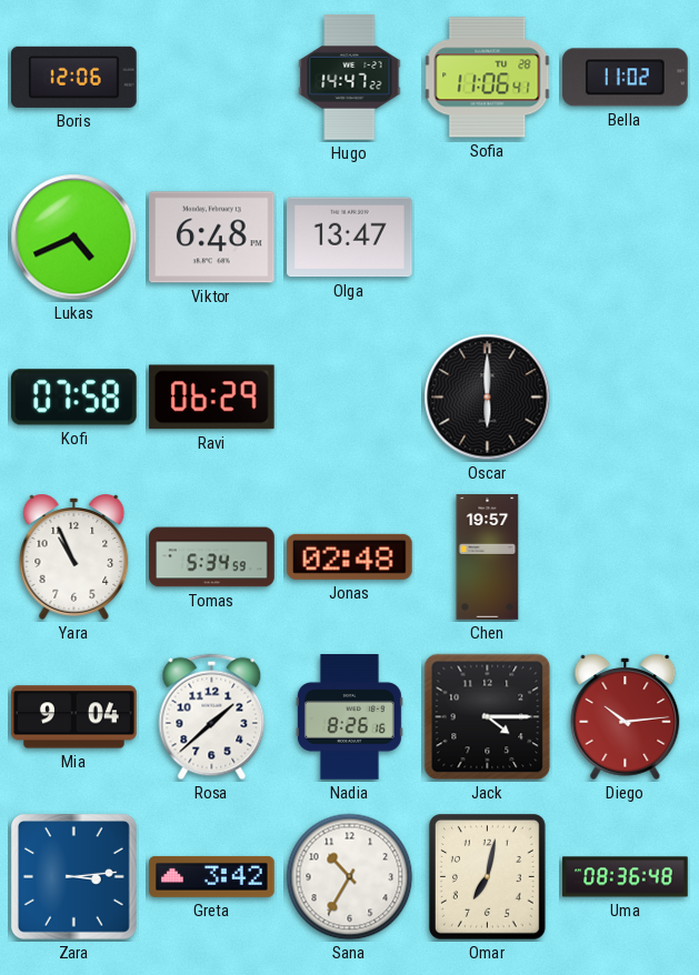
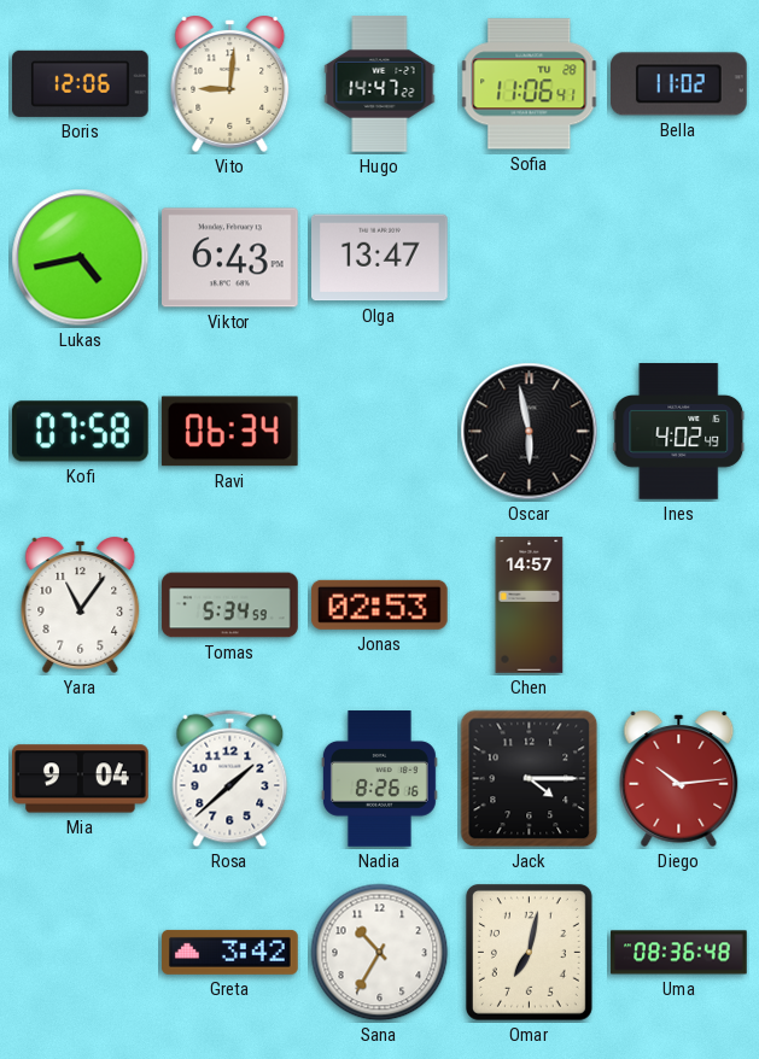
Vito: none -> 9:01 (230, 83)
Lukas: 4:41 -> 4:43 (81, 258)
Viktor: 6:48 -> 6:43 (230, 258)
Ravi: 06:29 -> 06:34 (229, 432)
Oscar: 6:00 -> 5:58 (530, 432)
Ines: none -> 4:02 (679, 432)
Yara: 10:56 -> 11:06 (81, 604)
Jonas: 02:48 -> 02:53 (379, 604)
Chen: 19:57 -> 14:57 (530, 605)
Zara: 3:14 -> none (73, 876)
